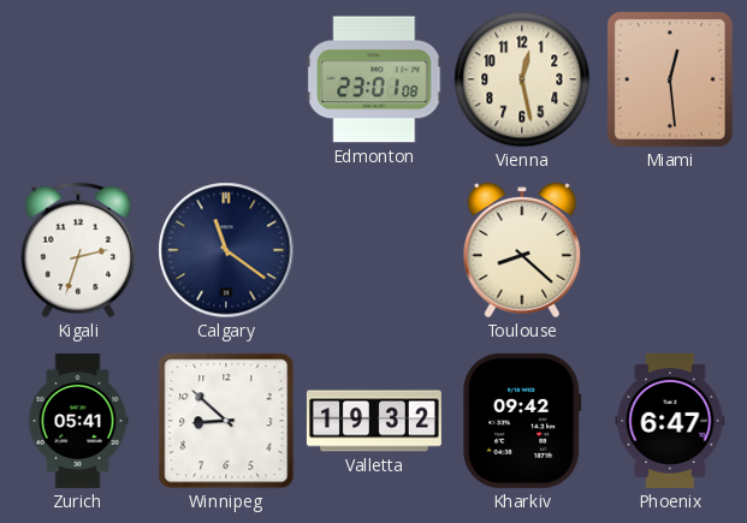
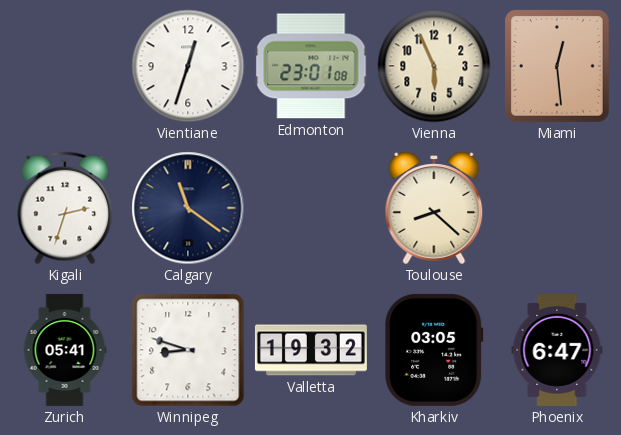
Vientiane: none -> 12:33 (188, 66)
Vienna: 12:28 -> 5:56 (434, 66)
Winnipeg: 8:52 -> 8:48 (188, 350)
Kharkiv: 09:42 -> 03:05 (434, 350)
